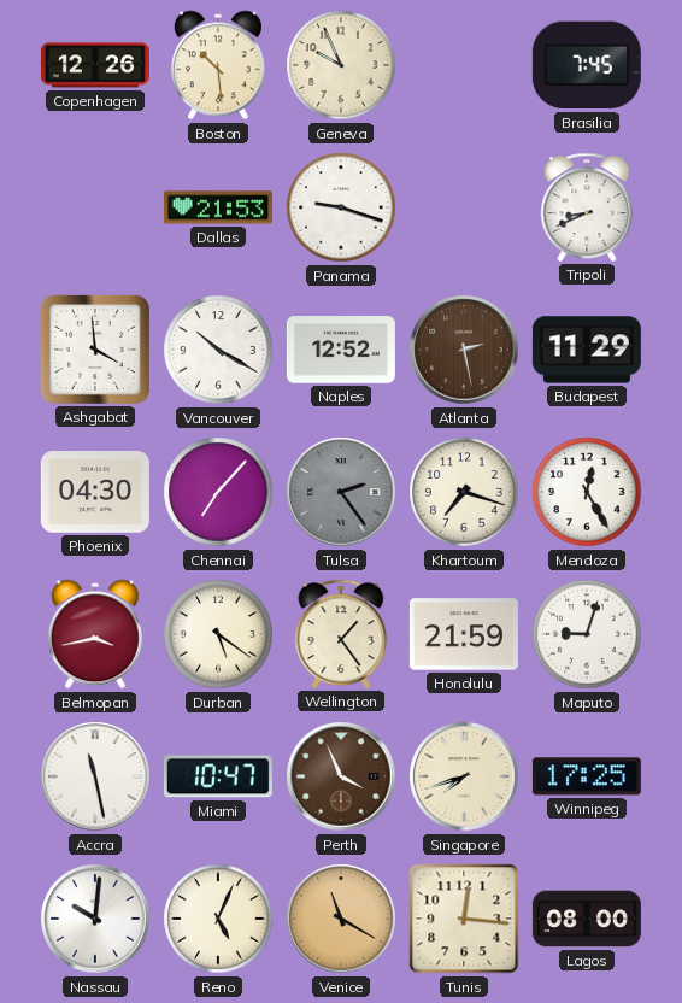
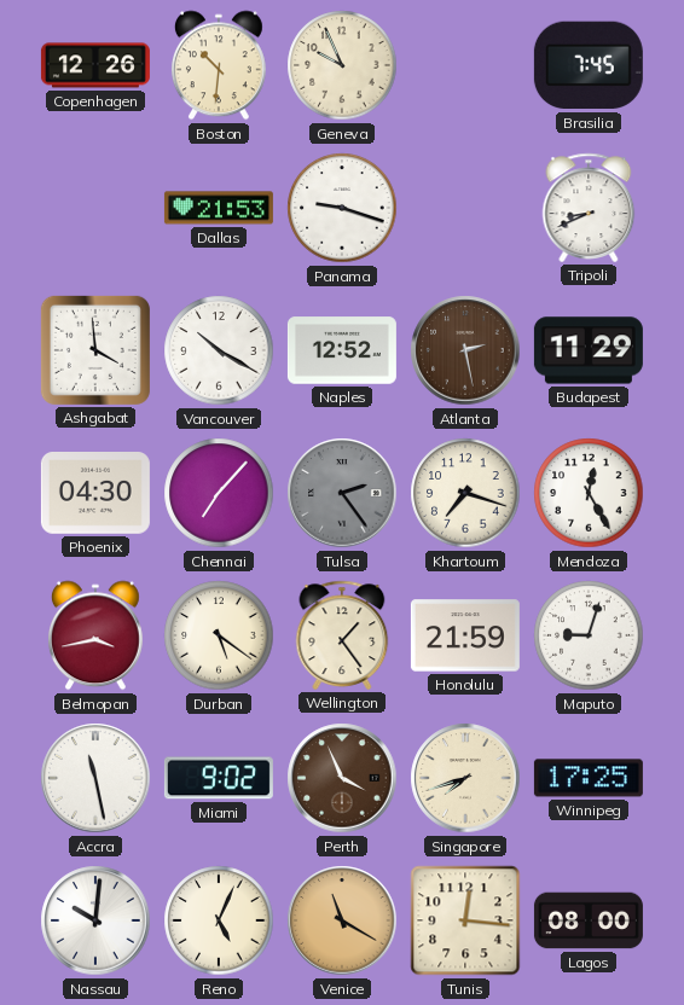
Boston: 10:29 -> 10:31 (219, 65)
Miami: 10:47 -> 9:02 (219, 778)
